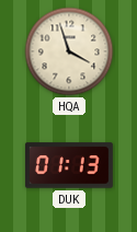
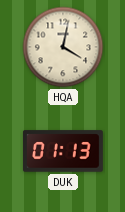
HQA: 3:57 -> 4:02 (63, 47)
